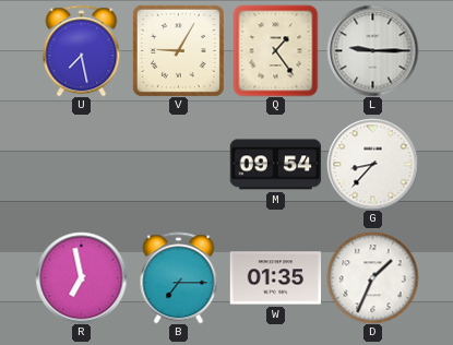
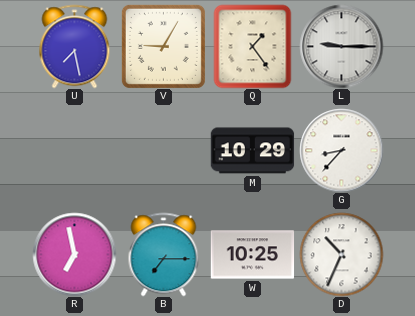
M: 09:54 -> 10:29 (252, 151)
W: 01:35 -> 10:25 (252, 255)
D: 1:34 -> 10:34 (341, 254)
